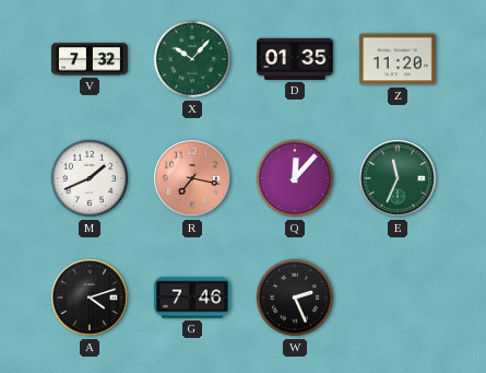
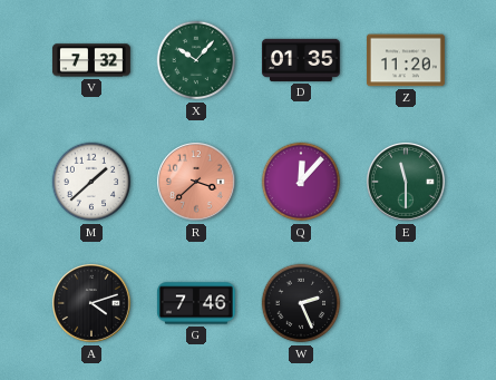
M: 1:41 -> 1:38 (91, 182)
R: 7:17 -> 3:38 (197, 183)
E: 11:34 -> 11:30 (407, 183)
